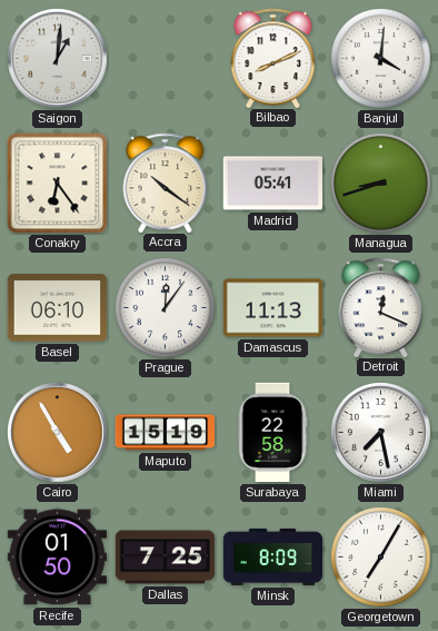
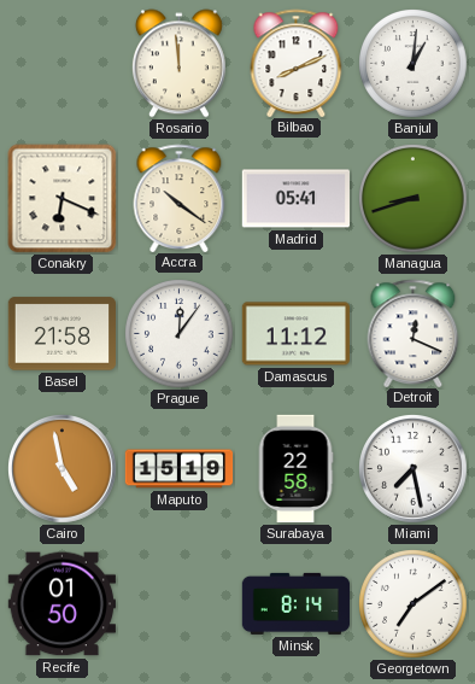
Saigon: 1:01 -> none (58, 59)
Rosario: none -> 11:59 (178, 64)
Banjul: 4:01 -> 1:01 (414, 64)
Conakry: 6:24 -> 6:19 (63, 199)
Basel: 06:10 -> 21:58 (61, 334)
Damascus: 11:13 -> 11:12 (295, 334)
Cairo: 4:55 -> 4:58 (63, 469)
Dallas: 7:25 -> none (166, 558)
Minsk: 8:09 -> 8:14 (297, 603)
Georgetown: 7:05 -> 7:09 (414, 604)
